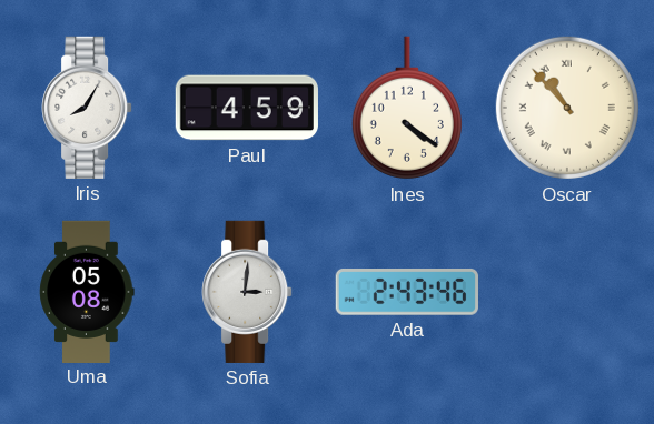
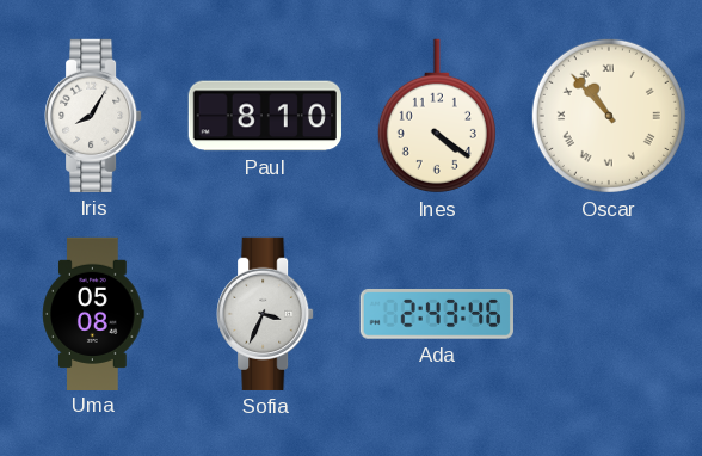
Paul: 4:59 -> 8:10 (265, 116)
Sofia: 3:01 -> 3:34 (265, 314)
